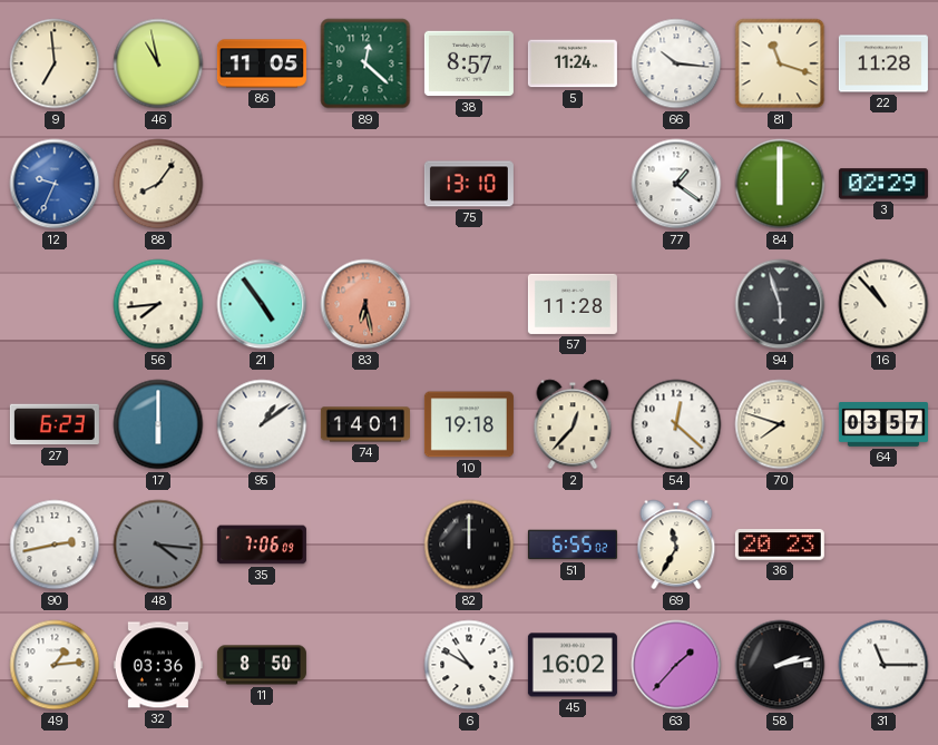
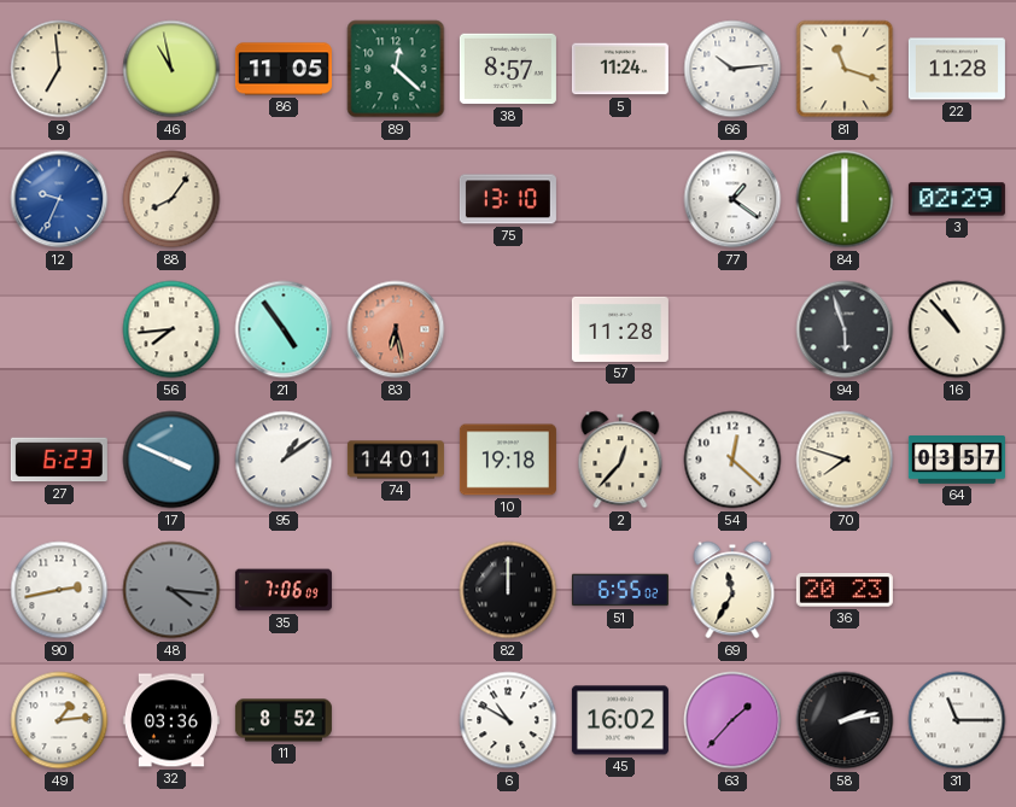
66: 10:16 -> 10:14 (732, 69)
17: 6:00 -> 3:49 (171, 460)
11: 8:50 -> 8:52 (284, 720)
